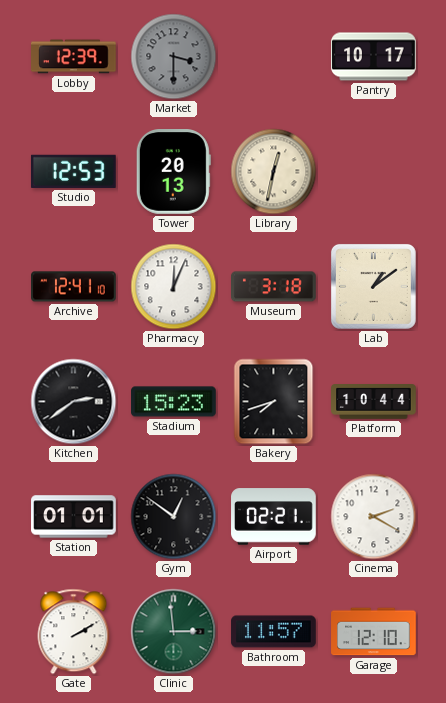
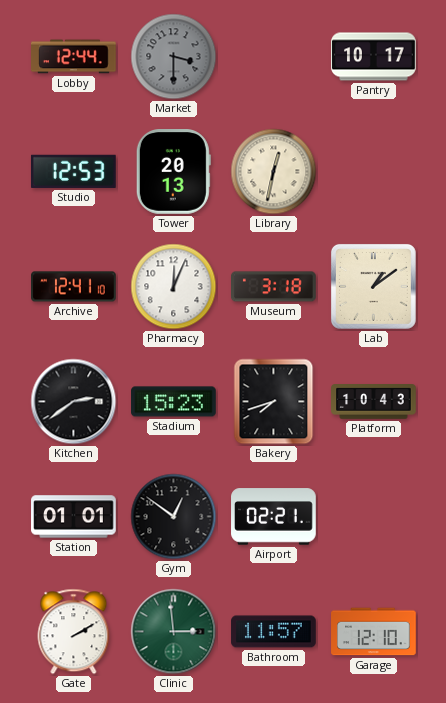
Lobby: 12:39 -> 12:44 (74, 57)
Platform: 10:44 -> 10:43 (374, 402)
Cinema: 2:20 -> none (374, 517)
